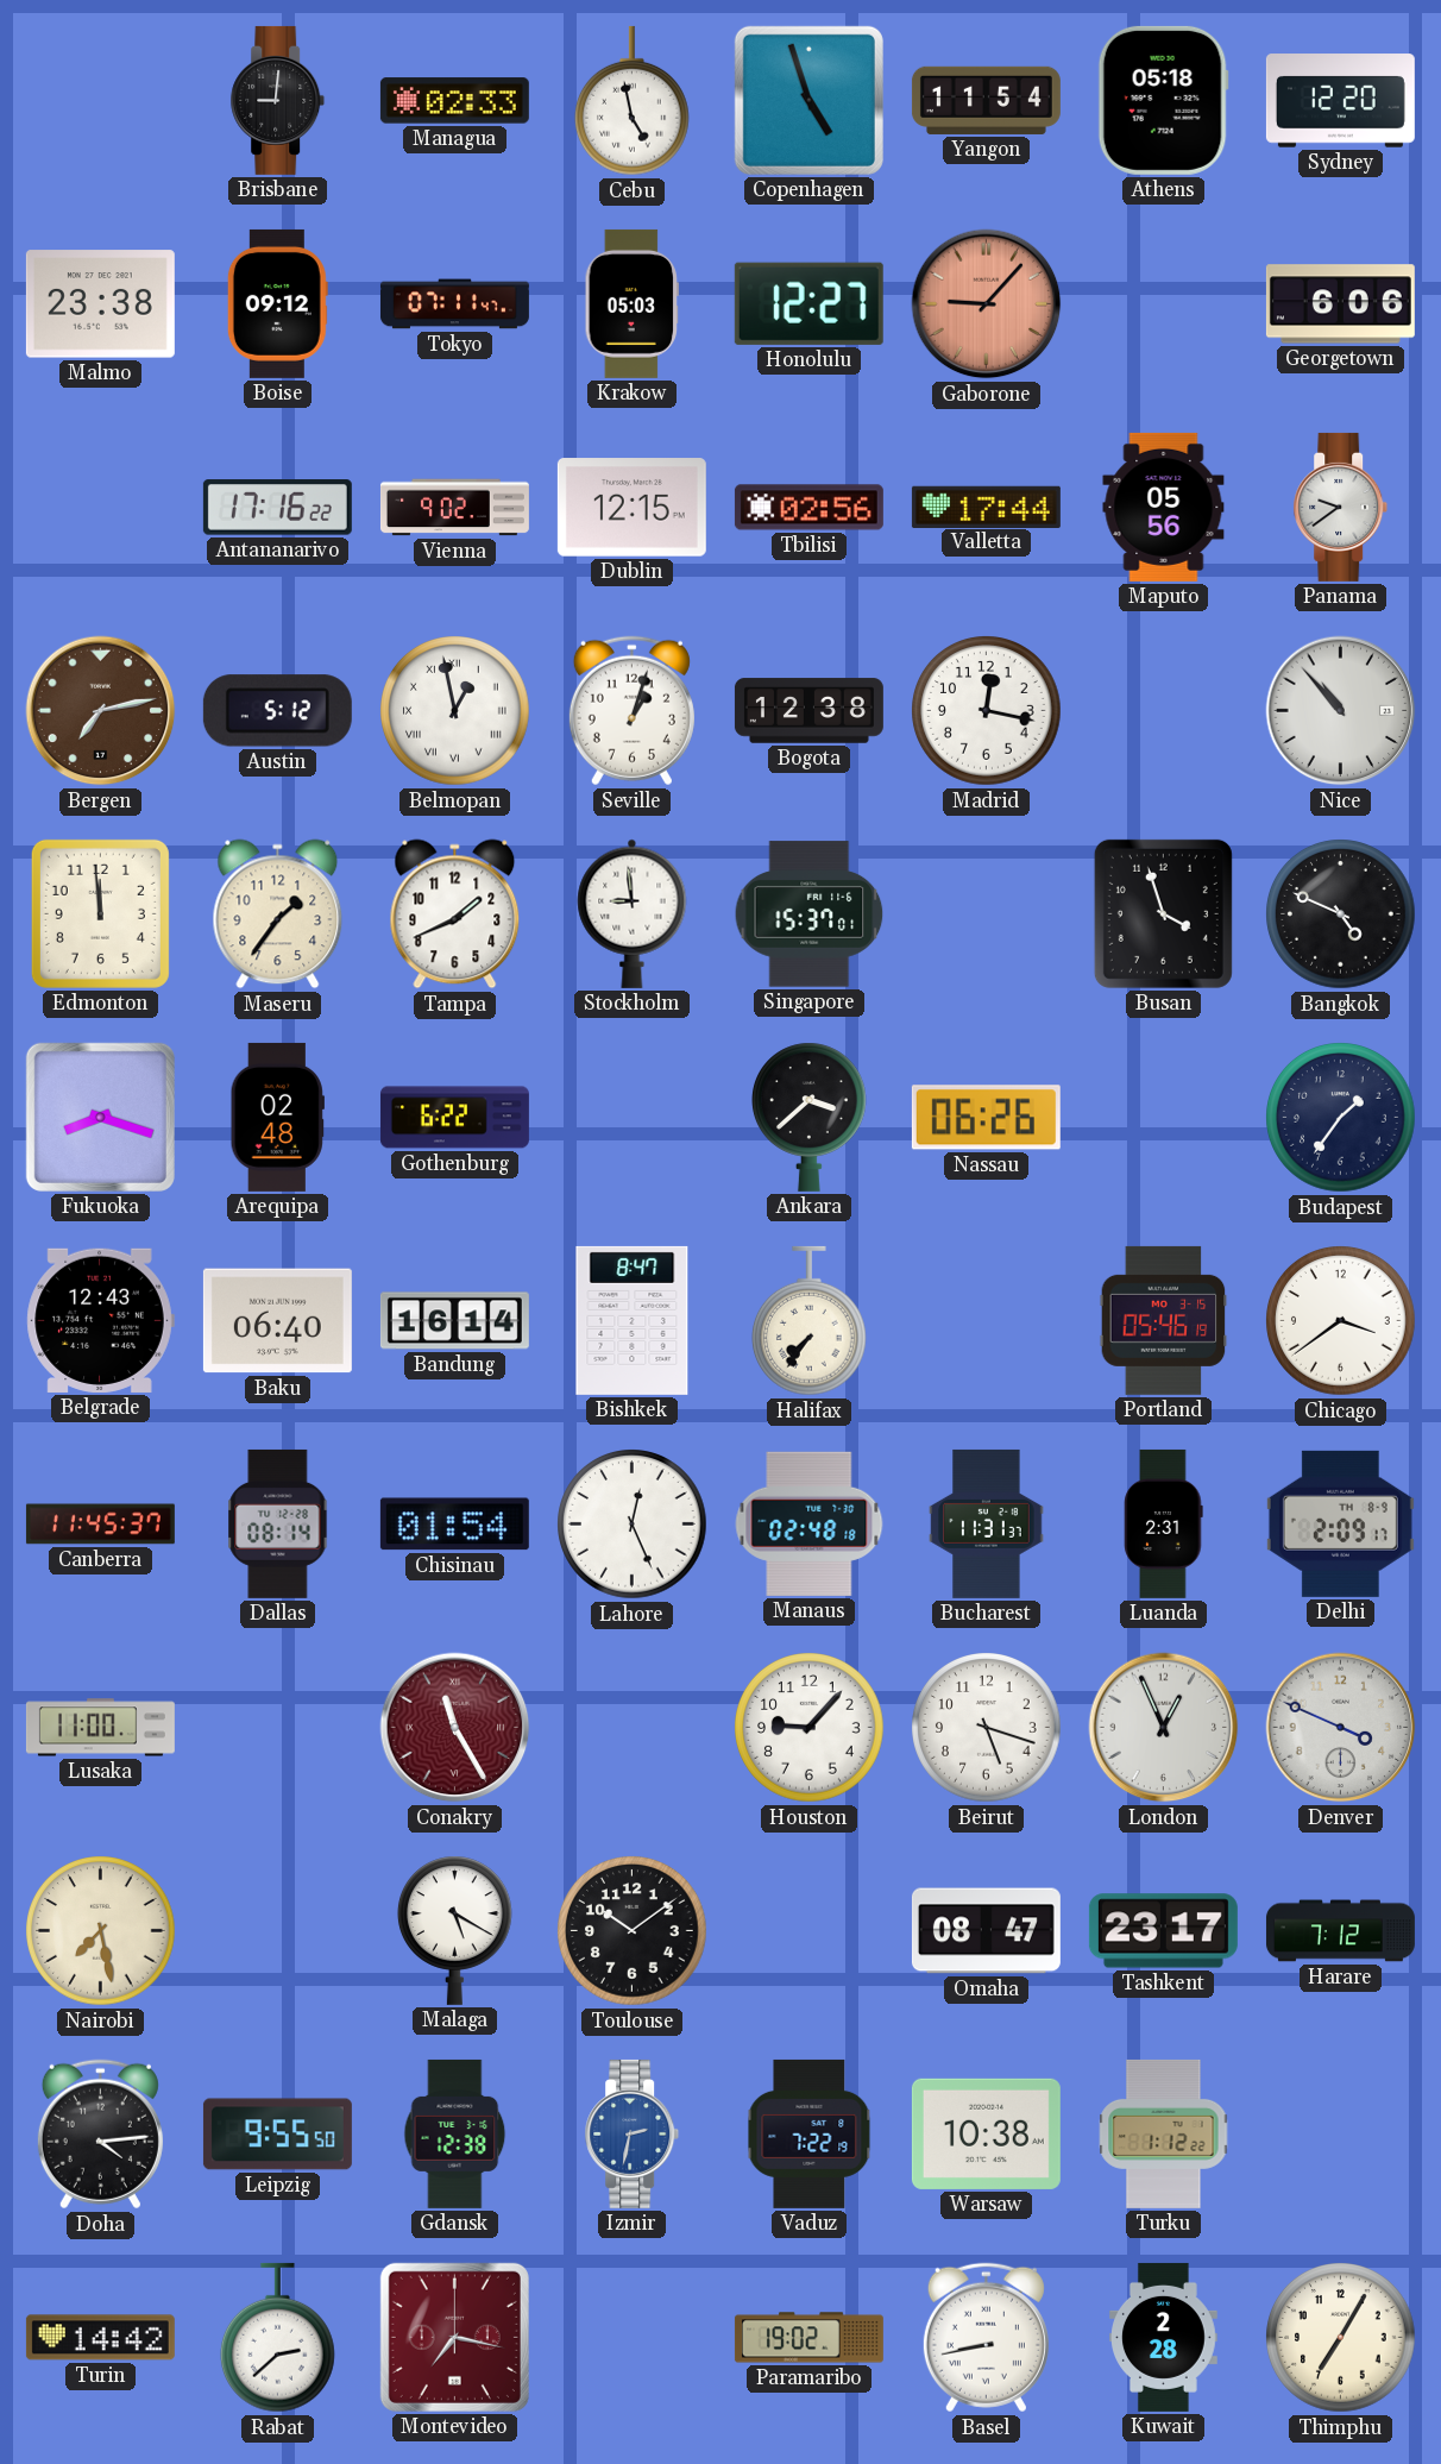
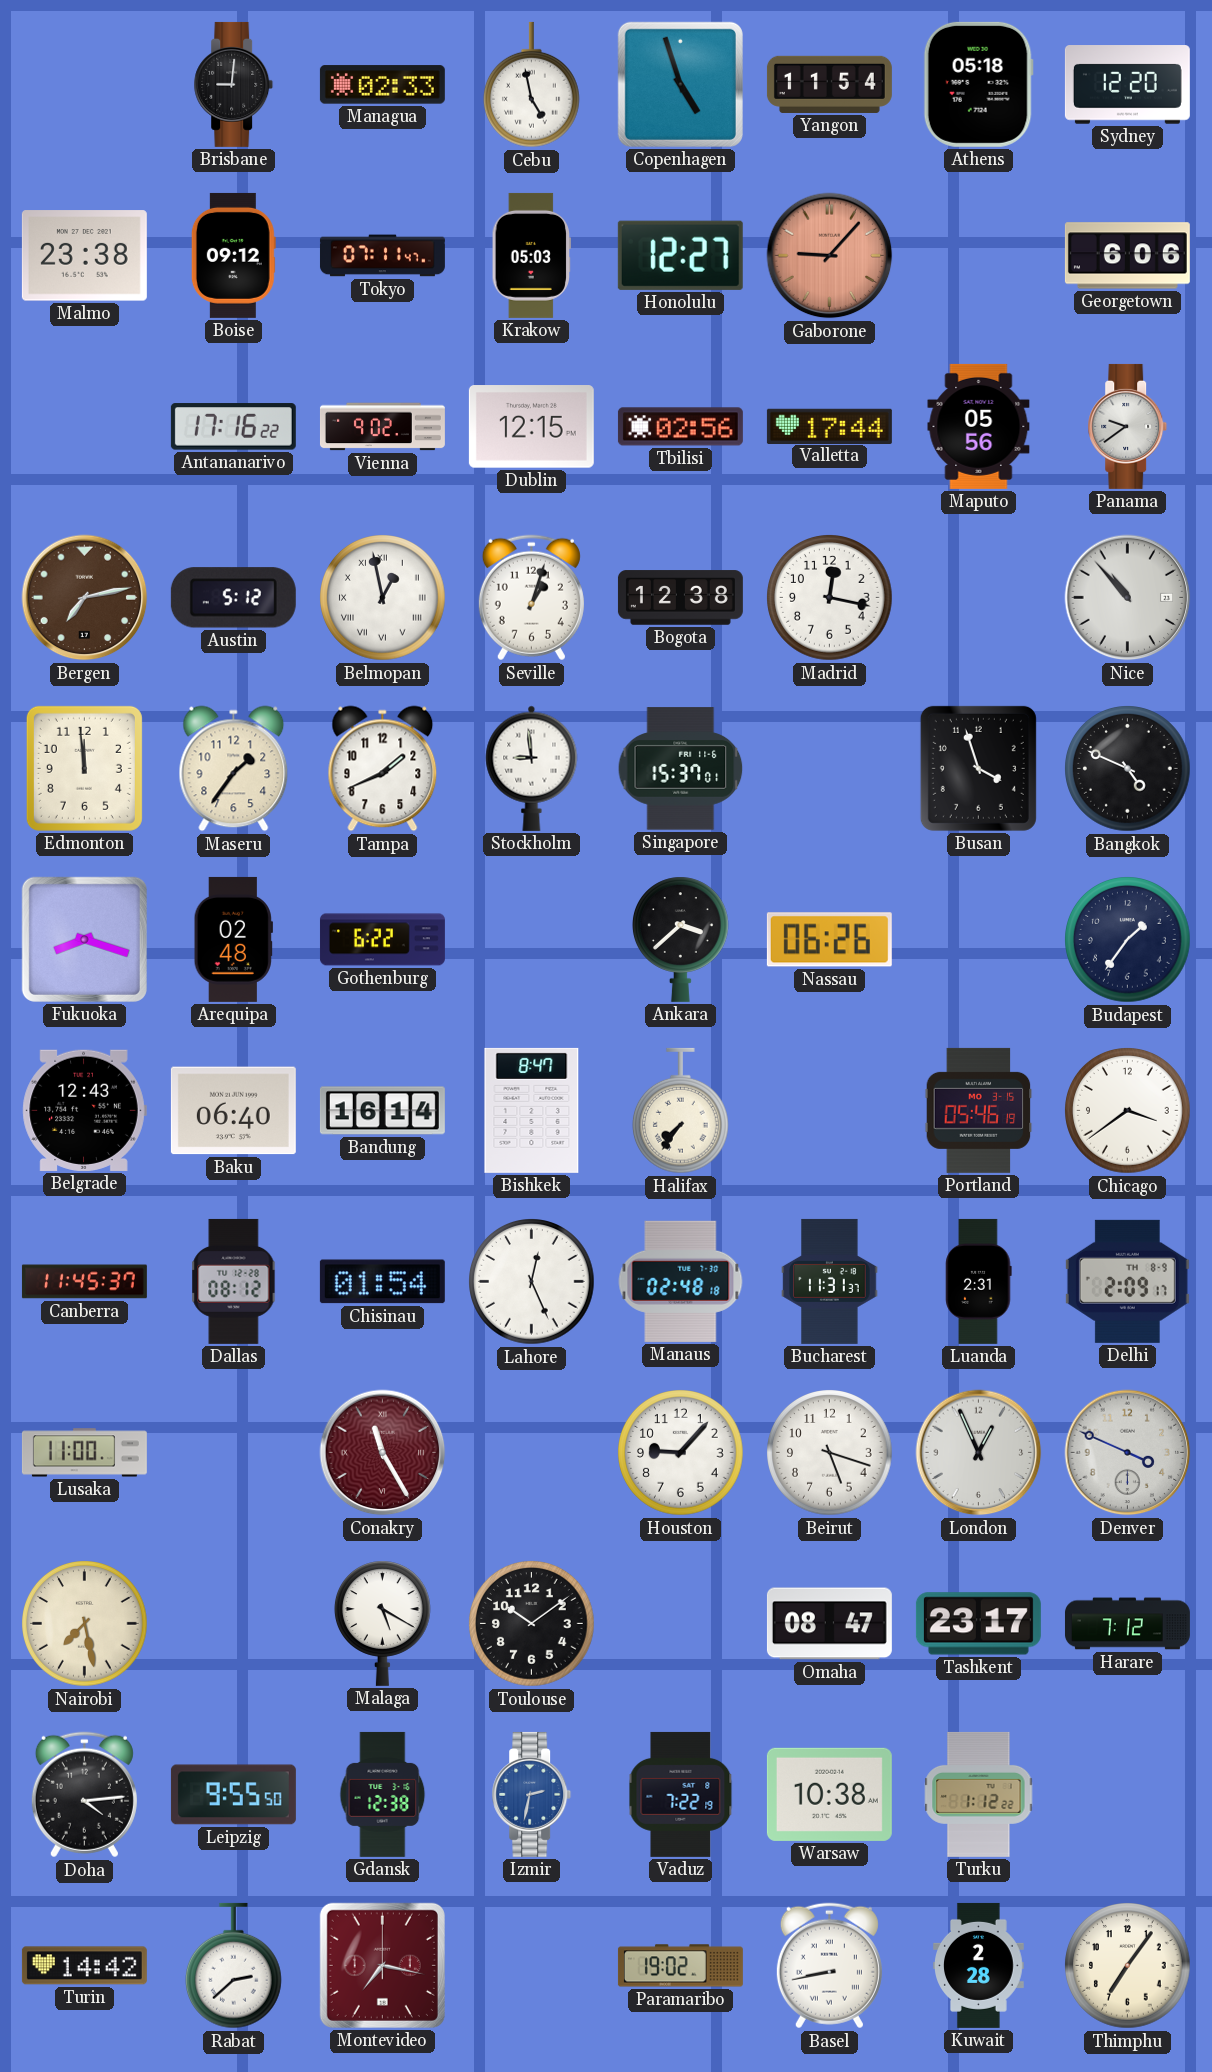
Dallas: 08:14 -> 08:12 (234, 1281)
Thimphu: 7:05 -> 7:06 (1128, 1966)
